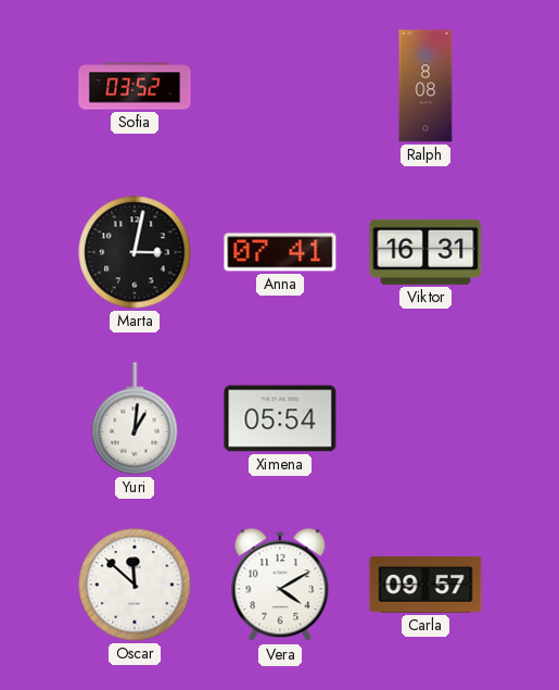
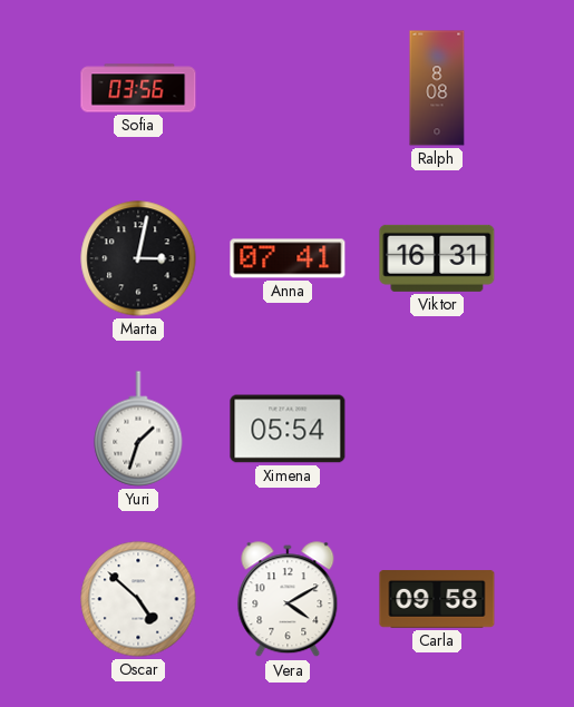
Sofia: 03:52 -> 03:56 (138, 88)
Yuri: 1:01 -> 1:33 (138, 429)
Oscar: 11:52 -> 4:52 (138, 599)
Carla: 09:57 -> 09:58 (437, 599)
